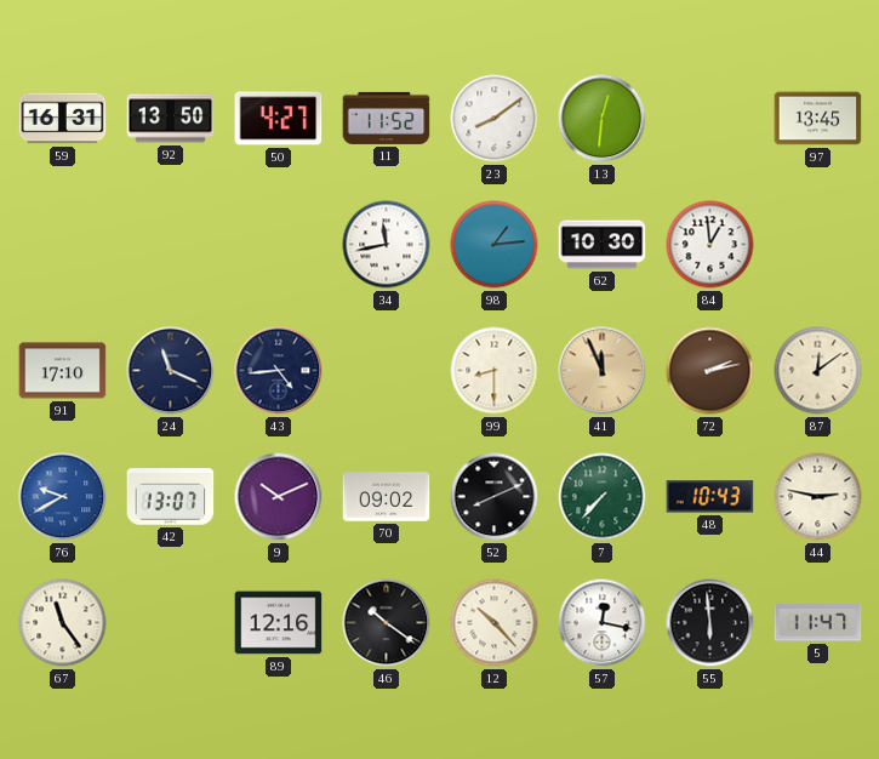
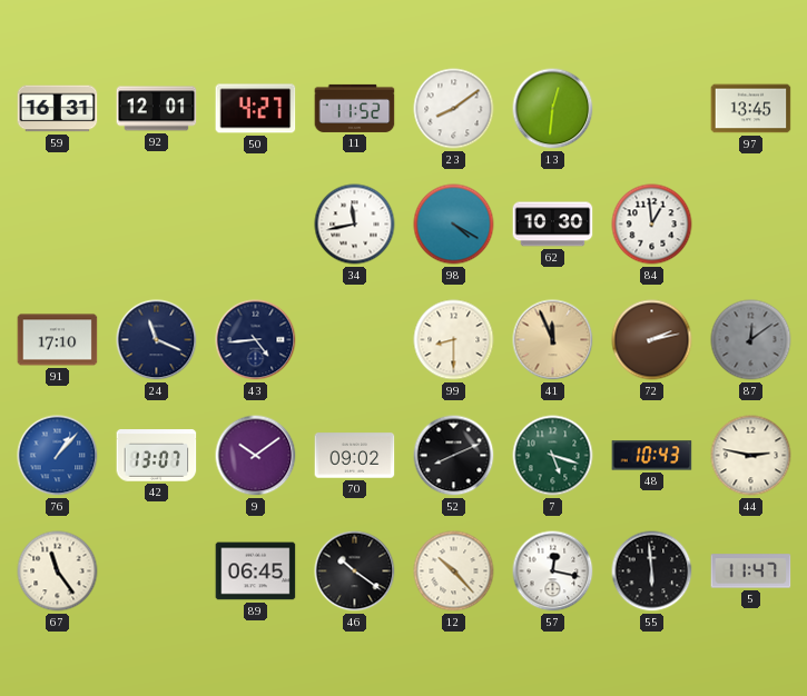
92: 13:50 -> 12:01 (157, 109)
98: 1:14 -> 4:20 (454, 225)
87 dial: cream -> grey (751, 340)
76: 9:40 -> 1:07 (58, 456)
9: 10:11 -> 10:09 (256, 456)
7: 7:37 -> 5:18 (553, 456)
89: 12:16 -> 06:45 (256, 571)
